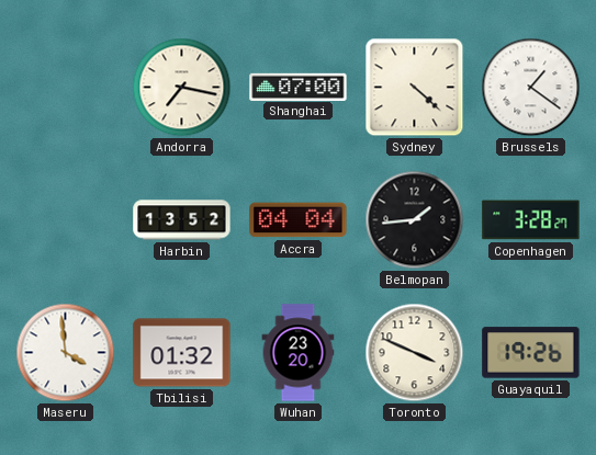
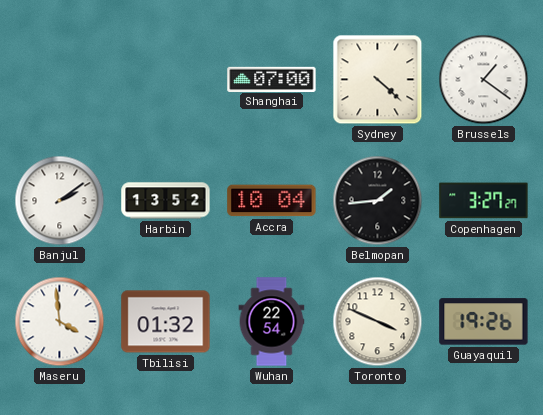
Andorra: 7:17 -> none (182, 88)
Banjul: none -> 2:09 (60, 201)
Accra: 04:04 -> 10:04 (272, 201)
Copenhagen: 3:28 -> 3:27 (484, 201)
Wuhan: 23:20 -> 22:54 (272, 322)
